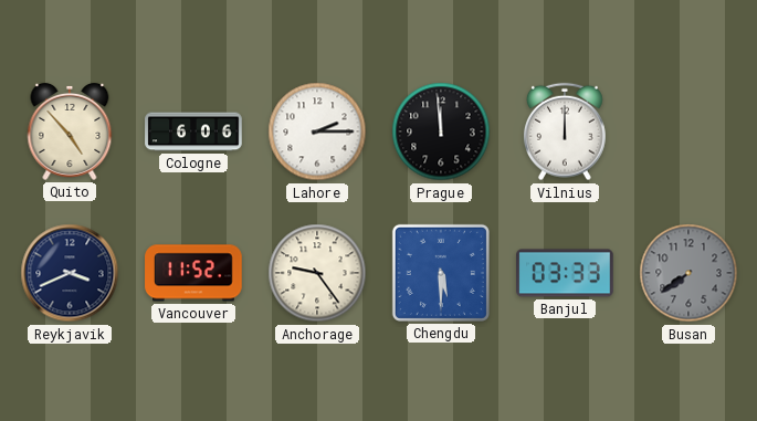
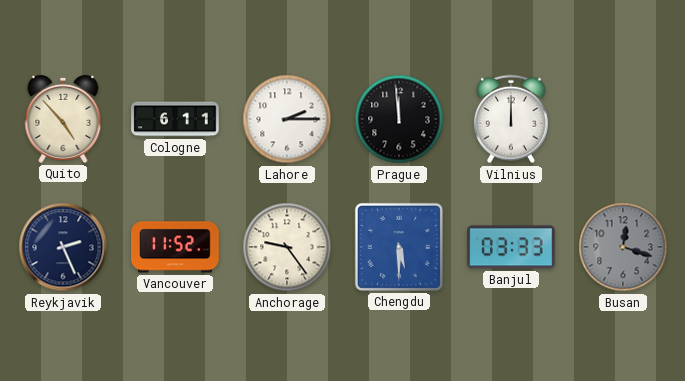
Cologne: 6:06 -> 6:11 (175, 119)
Reykjavik: 3:41 -> 2:26 (63, 247)
Busan: 7:39 -> 12:18 (623, 247)
